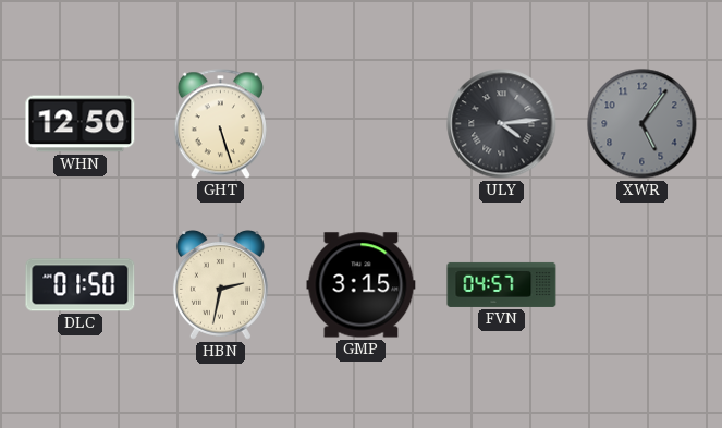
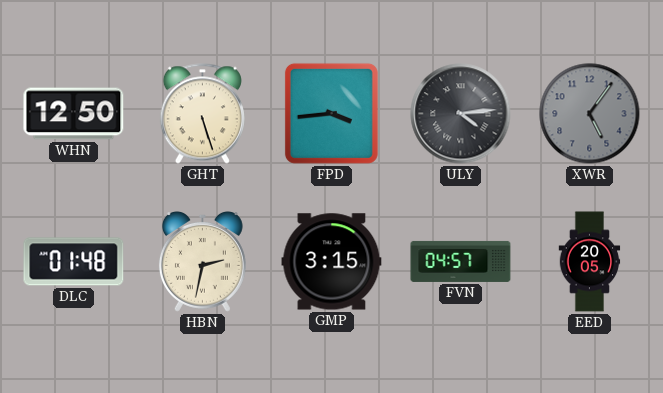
FPD: none -> 3:44 (331, 113)
DLC: 01:50 -> 01:48 (74, 262)
EED: none -> 20:05 (590, 262)
